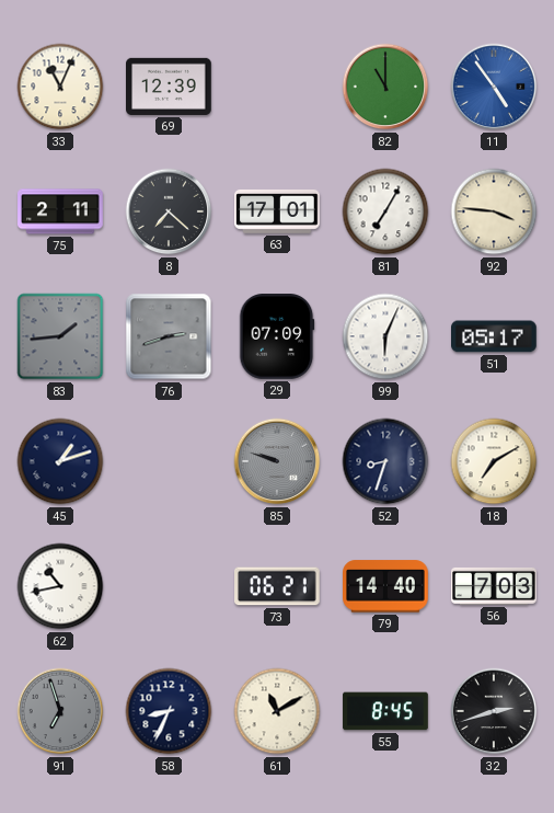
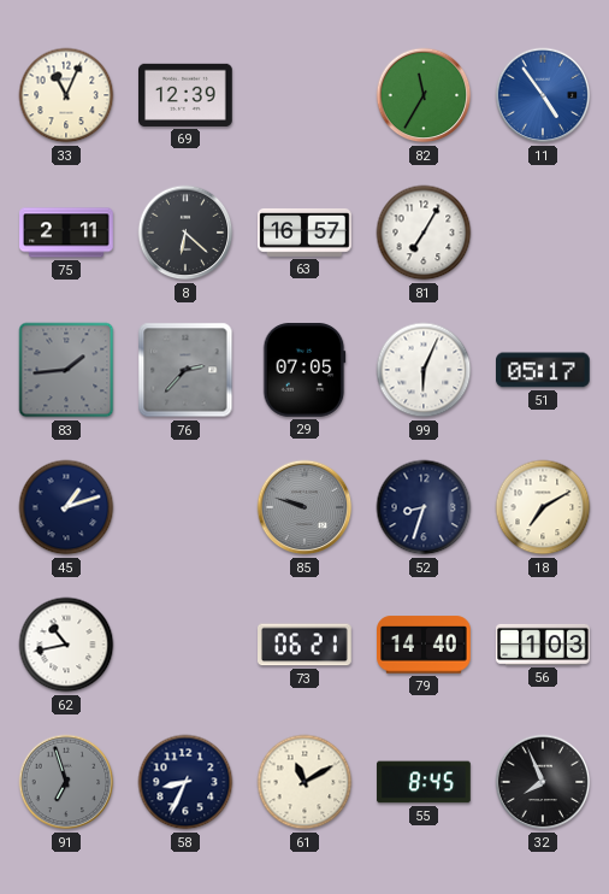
82: 11:00 -> 11:35 (424, 95)
8: 7:22 -> 6:22 (185, 233)
63: 17:01 -> 16:57 (304, 233)
92: 3:46 -> none (494, 211)
76: 2:42 -> 2:37 (185, 370)
29: 07:09 -> 07:05 (304, 371)
56: 7:03 -> 1:03 (543, 645)
32: 2:42 -> 7:56 (543, 782)
